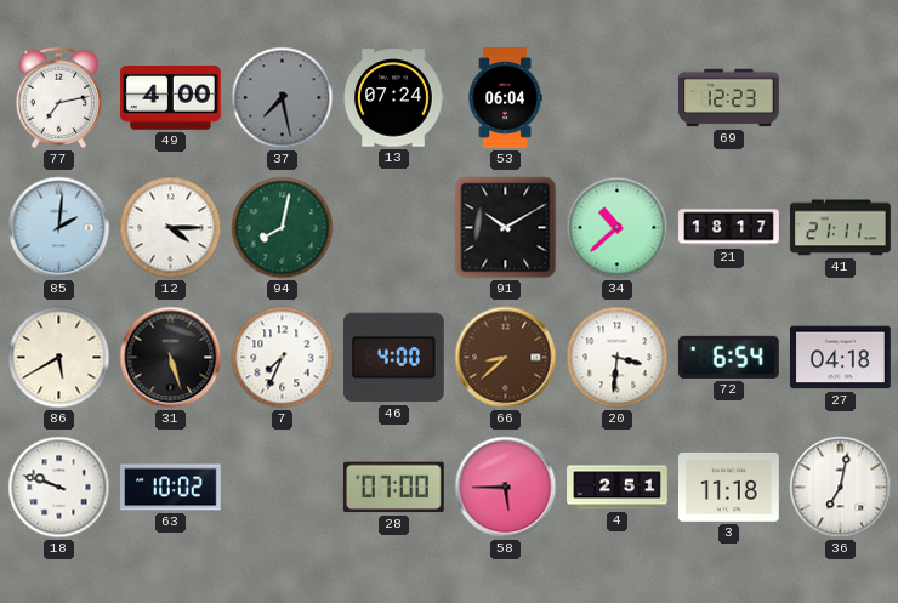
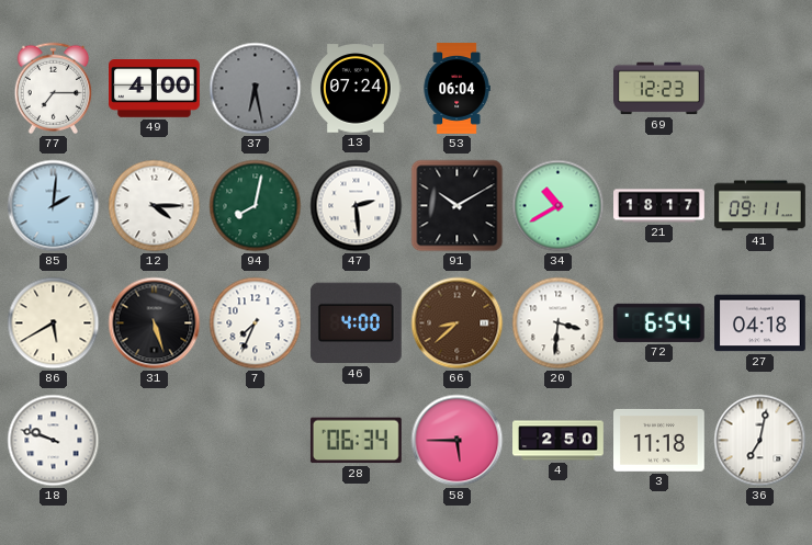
77: 7:13 -> 7:15 (54, 89)
37: 7:28 -> 6:28 (256, 89)
47: none -> 2:29 (357, 206)
34: 10:38 -> 10:40 (559, 206)
41: 21:11 -> 09:11 (760, 206)
63: 10:02 -> none (171, 488)
28: 07:00 -> 06:34 (356, 441)
4: 2:51 -> 2:50 (559, 441)
